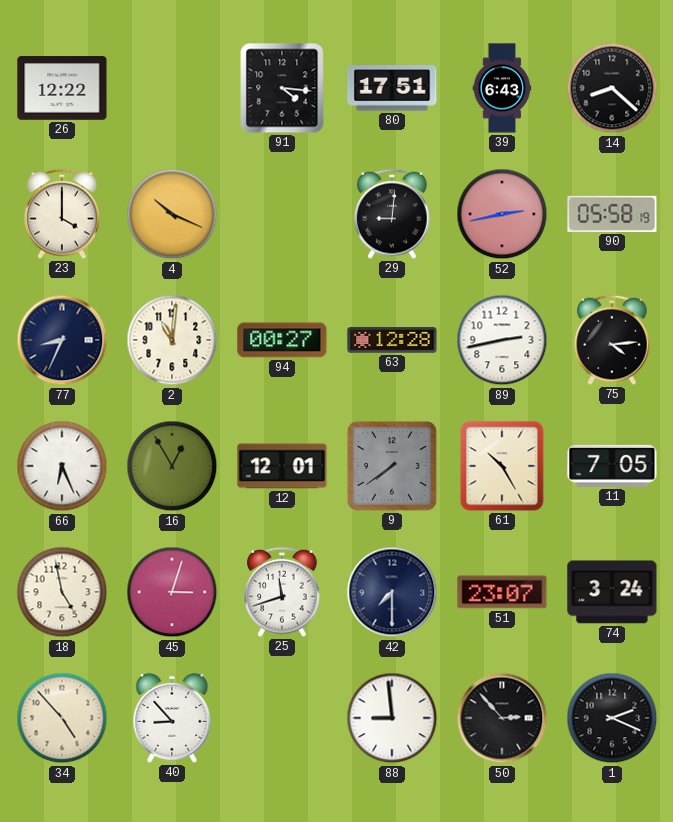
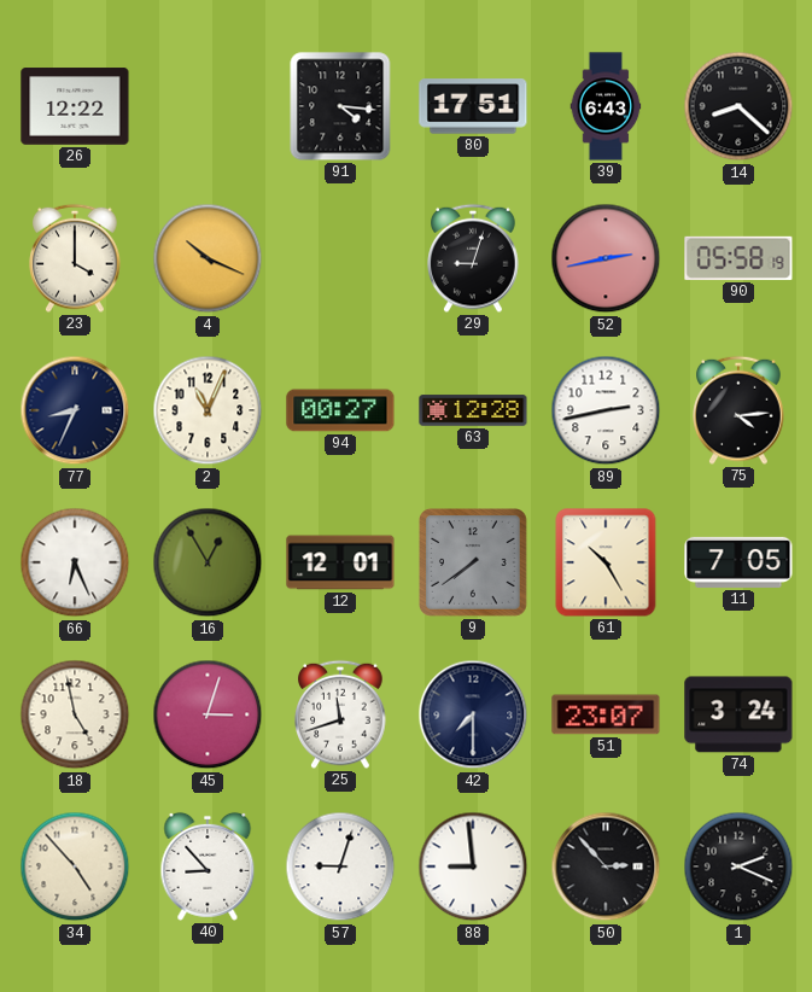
29: 9:01 -> 9:03 (473, 258)
2: 11:01 -> 11:04 (208, 410)
57: none -> 9:03 (340, 866)
